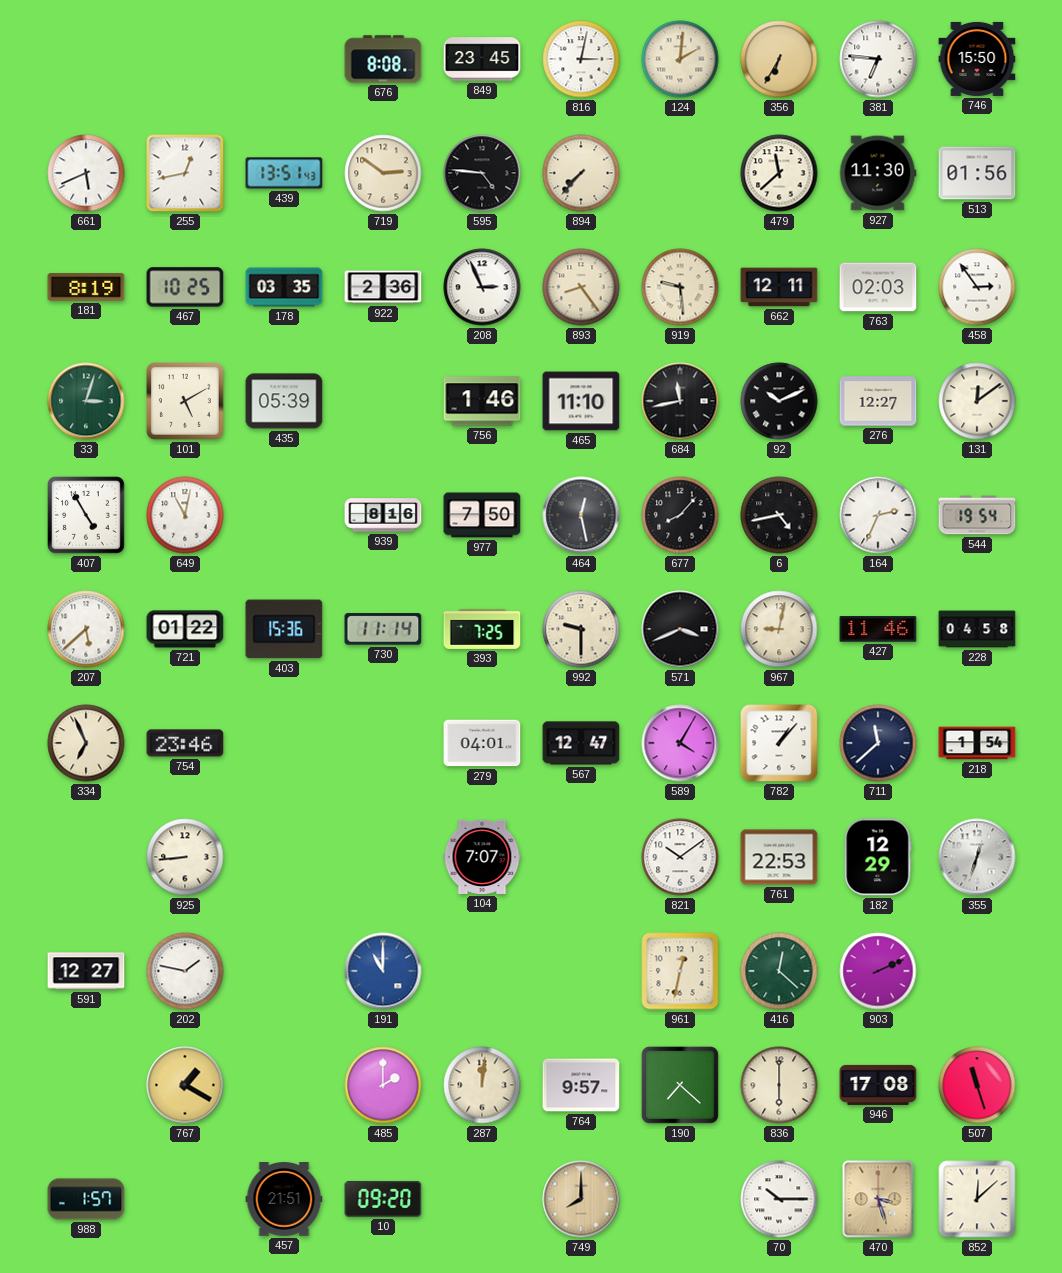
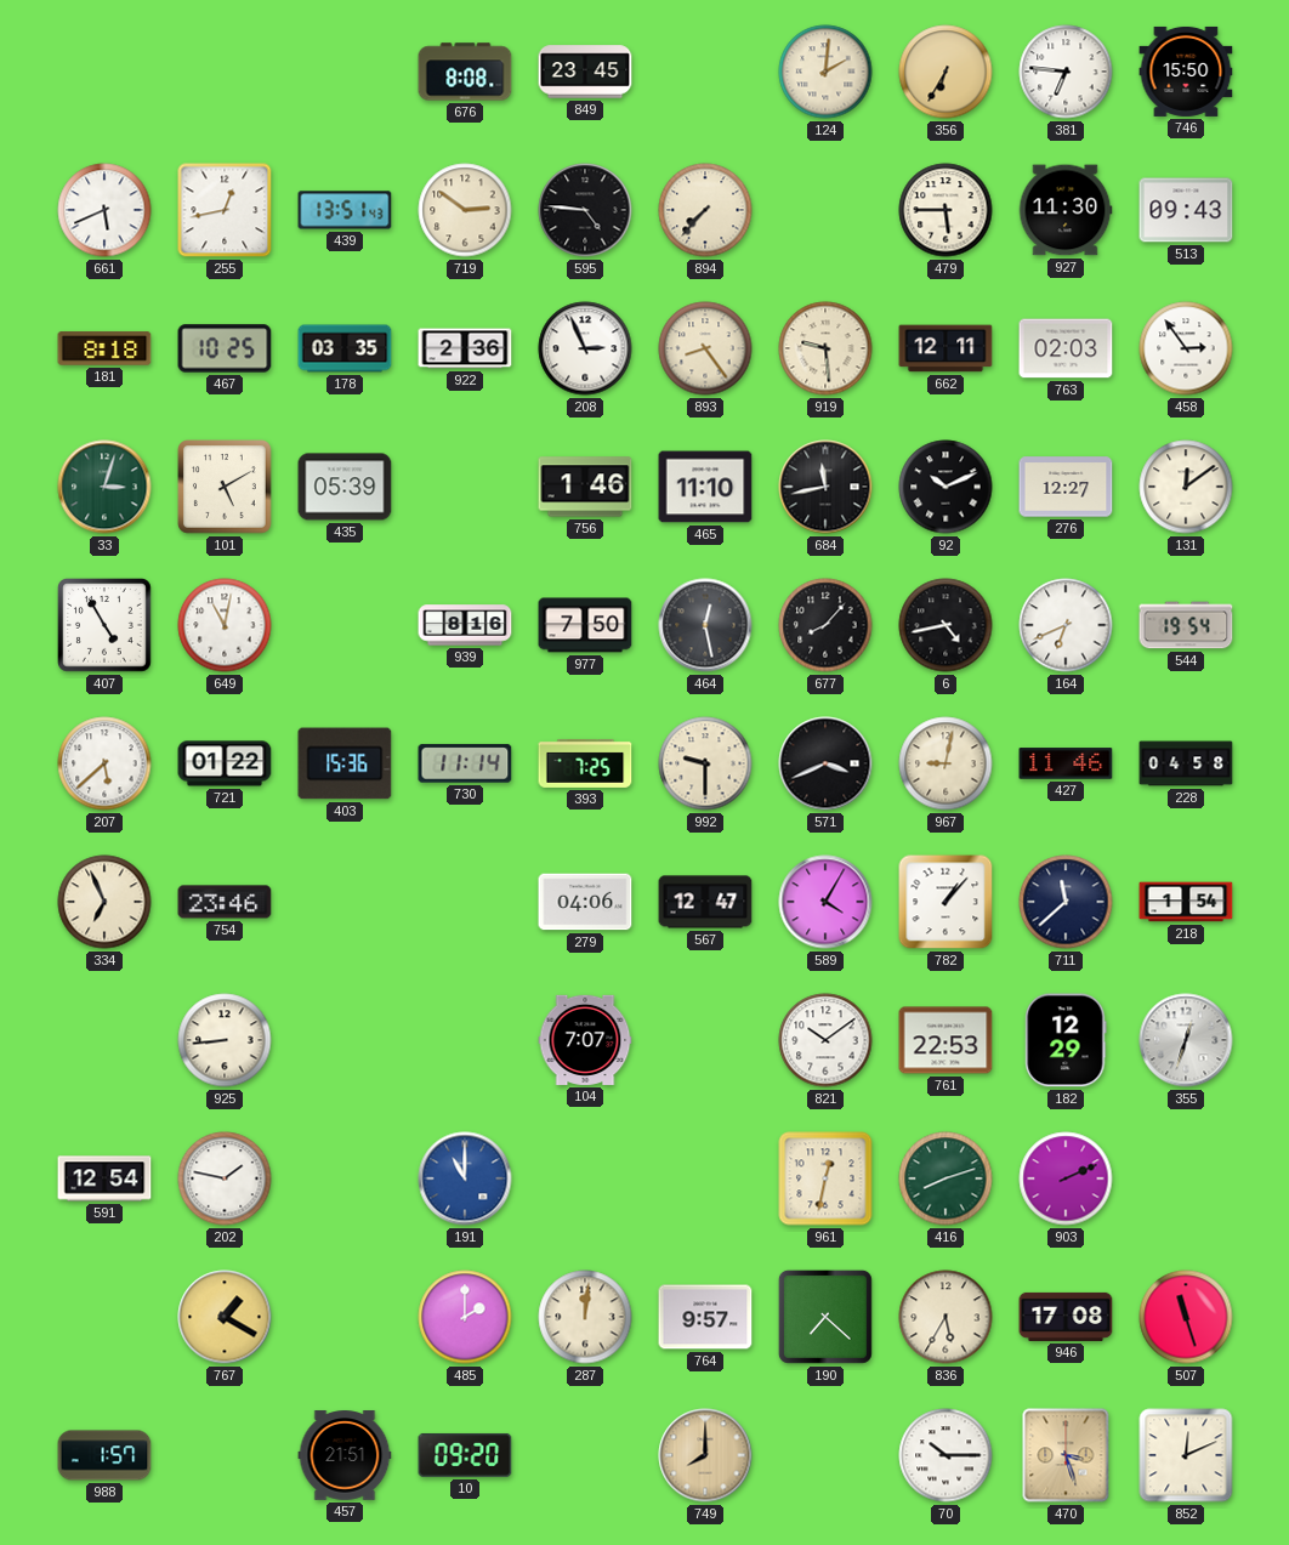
816: 3:02 -> none (581, 59)
479: 11:38 -> 5:45 (946, 210)
513: 01:56 -> 09:43 (1186, 210)
181: 8:19 -> 8:18 (104, 348)
164: 2:34 -> 6:41 (1066, 625)
279: 04:01 -> 04:06 (585, 902)
591: 12:27 -> 12:54 (104, 1178)
416: 12:22 -> 8:12 (946, 1178)
836: 6:00 -> 5:35 (946, 1317)
852: 12:08 -> 12:11 (1186, 1455)
